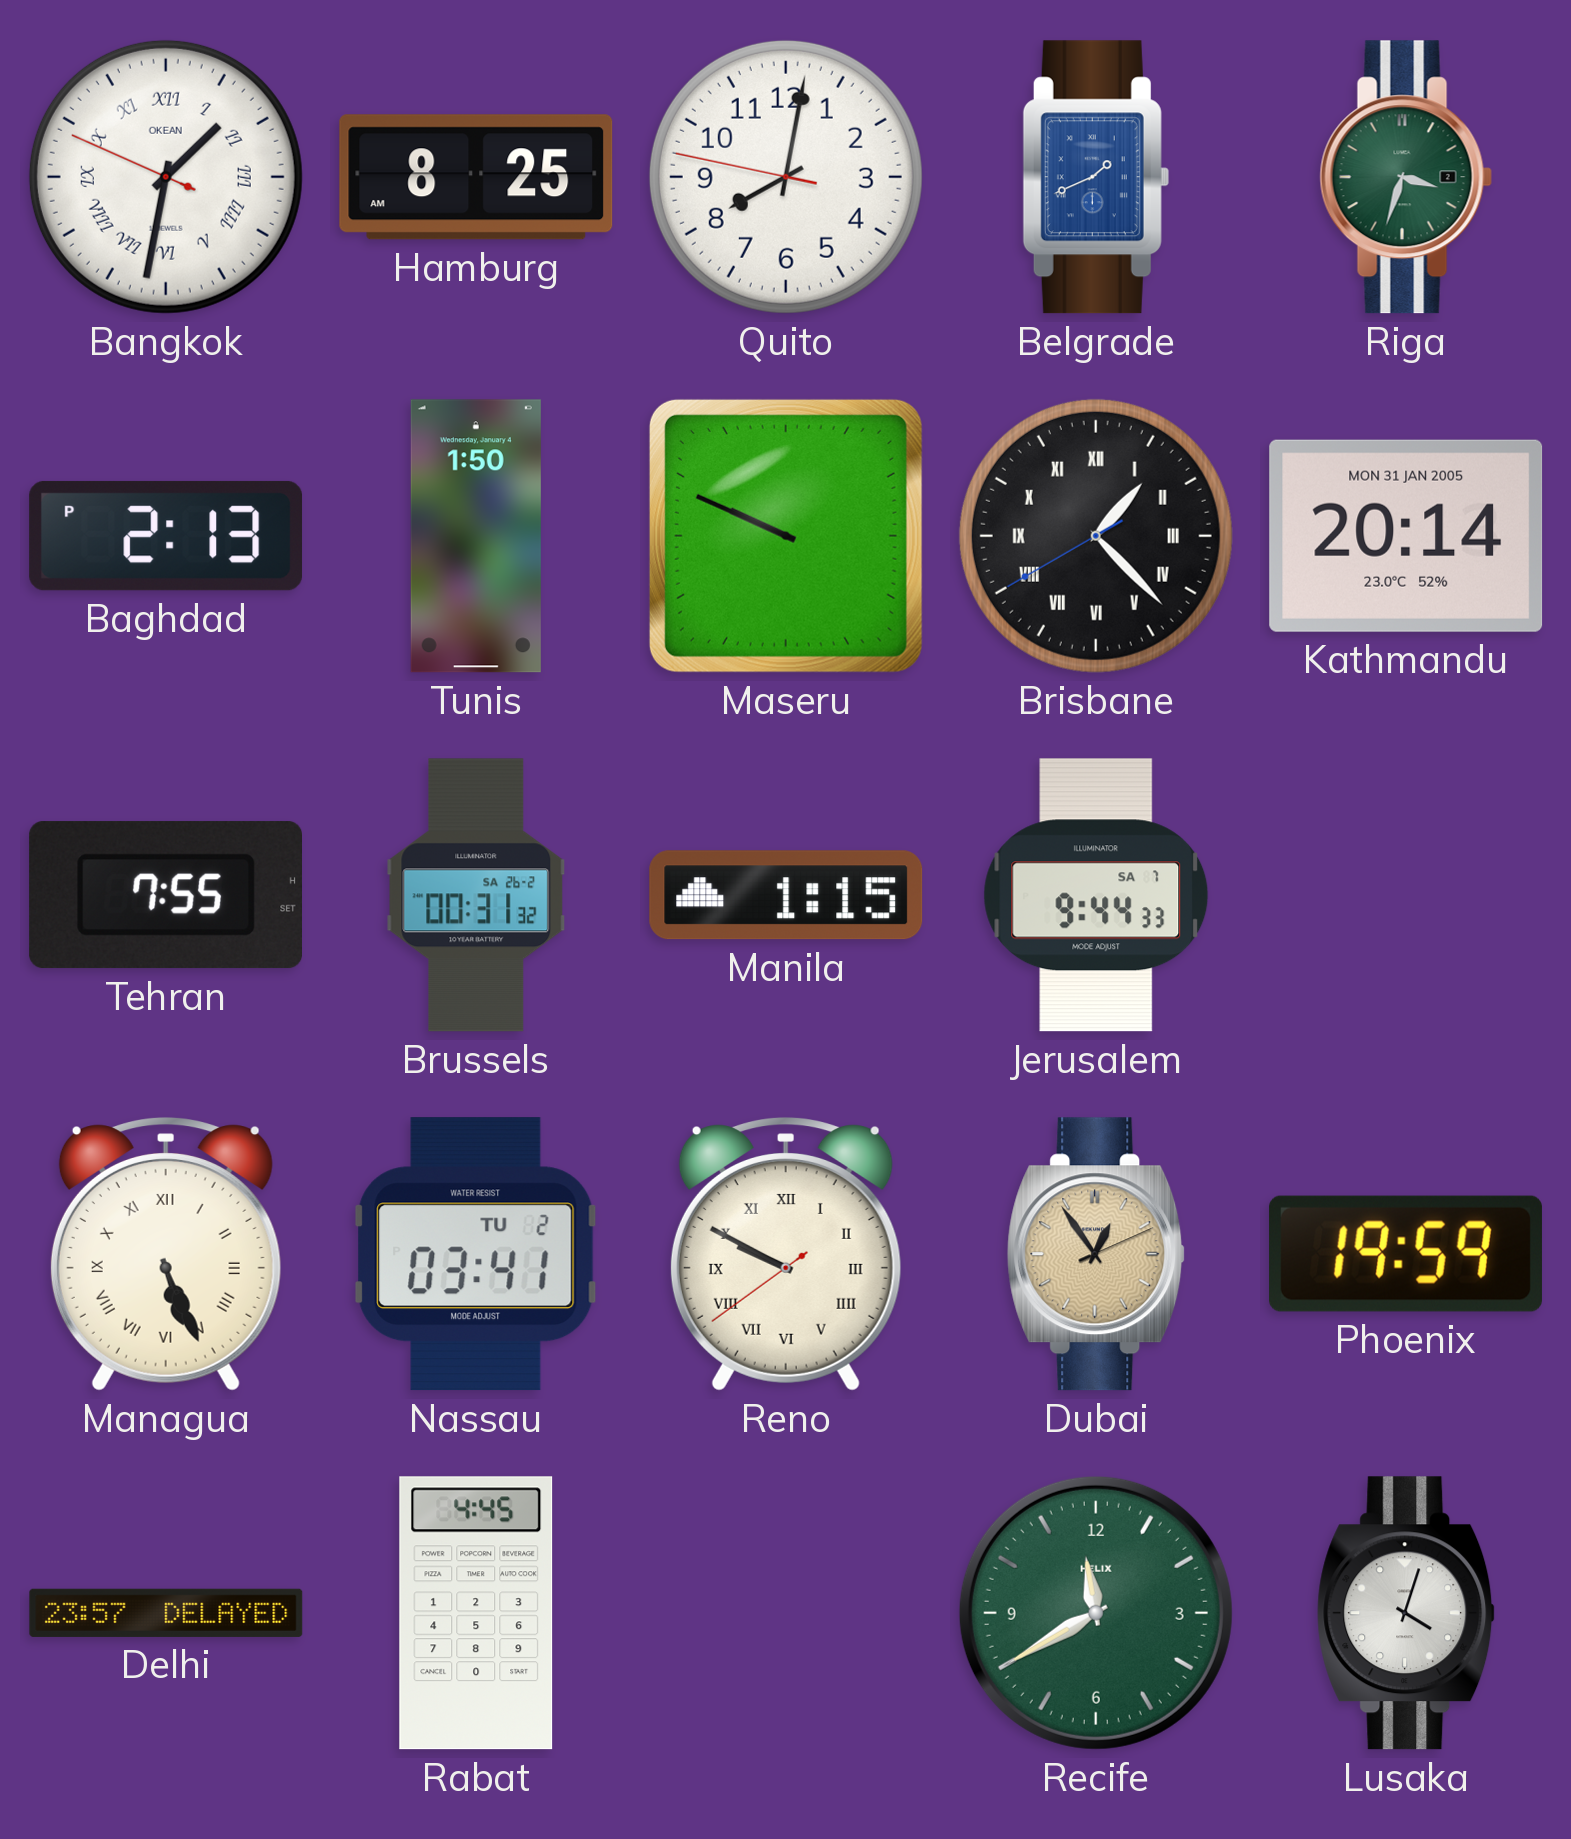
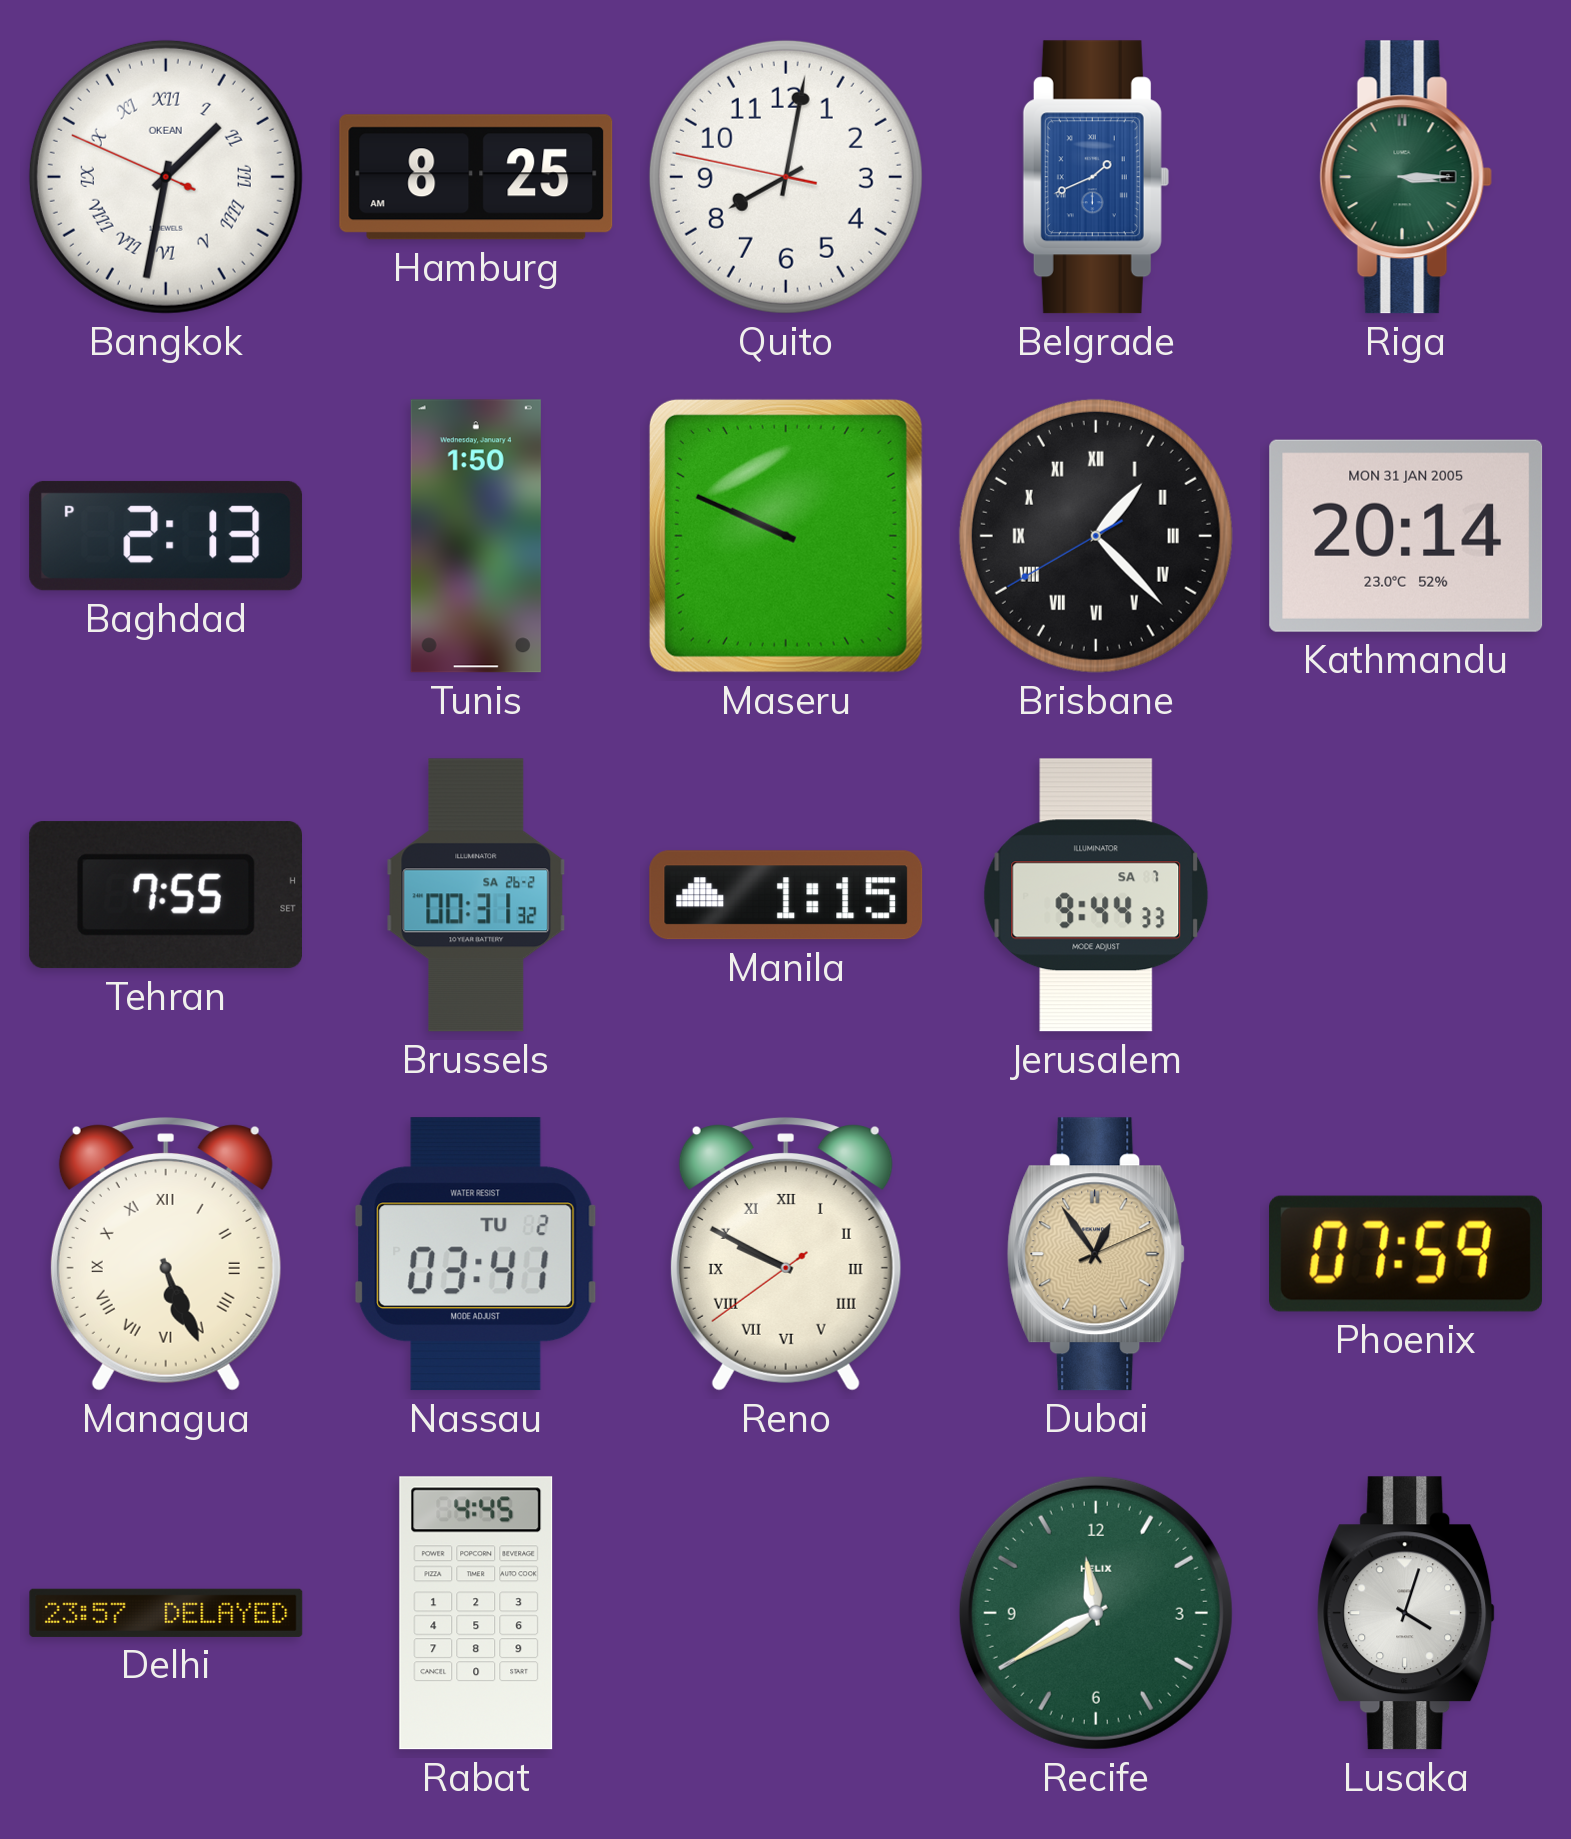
Riga: 3:33 -> 3:15 (1406, 177)
Phoenix: 19:59 -> 07:59 (1406, 1254)
